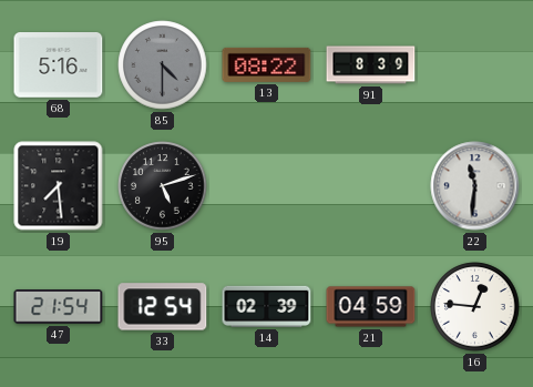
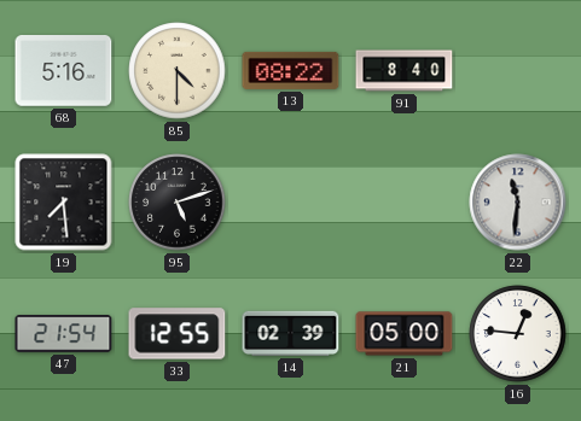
85 dial: grey -> cream (178, 71)
91: 8:39 -> 8:40 (405, 71)
33: 12:54 -> 12:55 (178, 334)
21: 04:59 -> 05:00 (405, 334)
